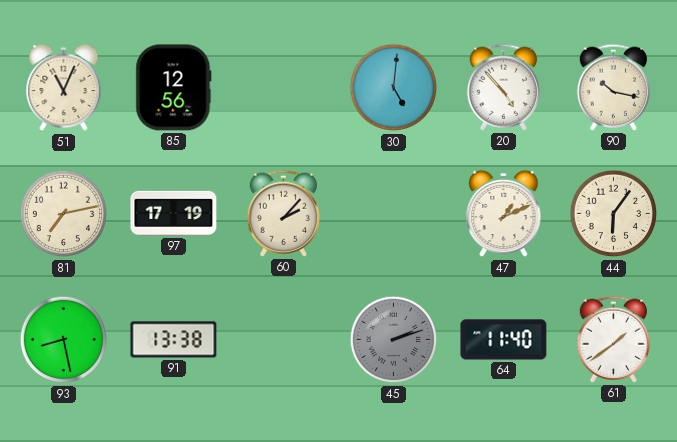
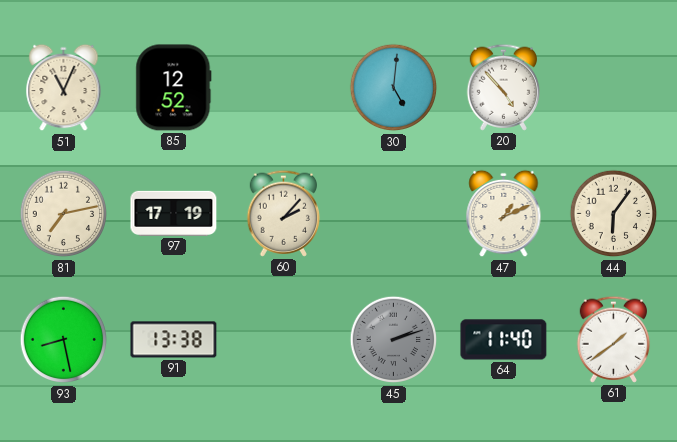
85: 12:56 -> 12:52 (174, 88)
90: 10:17 -> none (614, 87)
